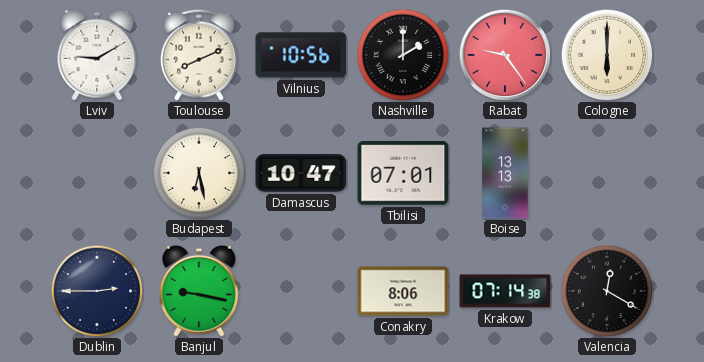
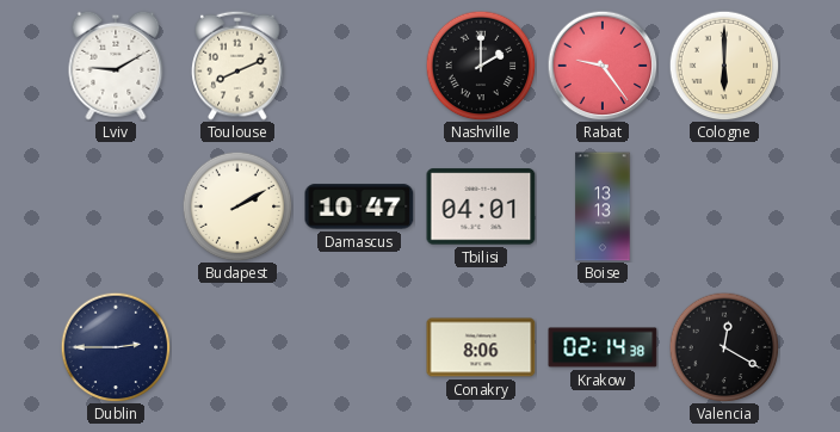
Vilnius: 10:56 -> none (301, 55)
Budapest: 6:28 -> 2:10 (237, 206)
Tbilisi: 07:01 -> 04:01 (481, 206)
Banjul: 9:17 -> none (199, 291)
Krakow: 07:14 -> 02:14 (603, 347)
